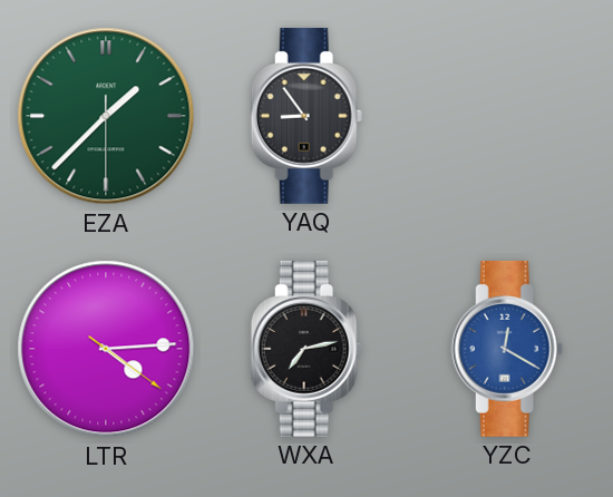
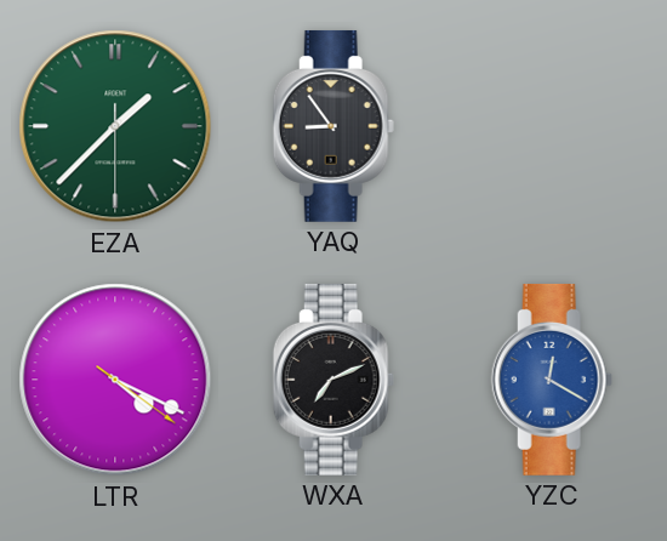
LTR: 4:14 -> 4:19 (115, 380)
WXA: 7:13 -> 7:11 (333, 380)
